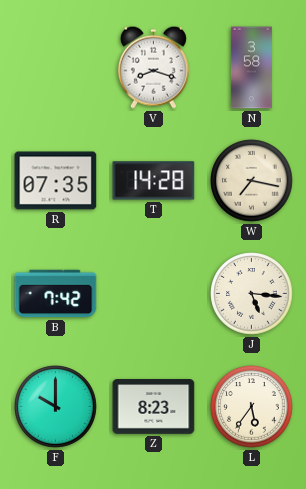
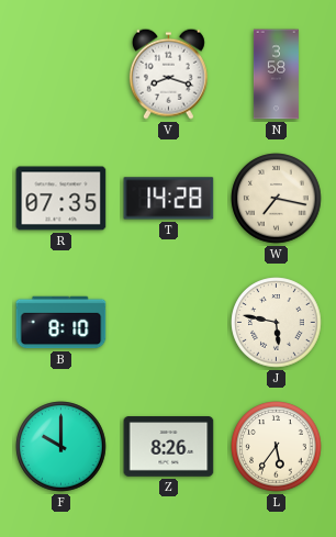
B: 7:42 -> 8:10 (61, 323)
J: 5:16 -> 5:47 (277, 323)
Z: 8:23 -> 8:26 (169, 447)
